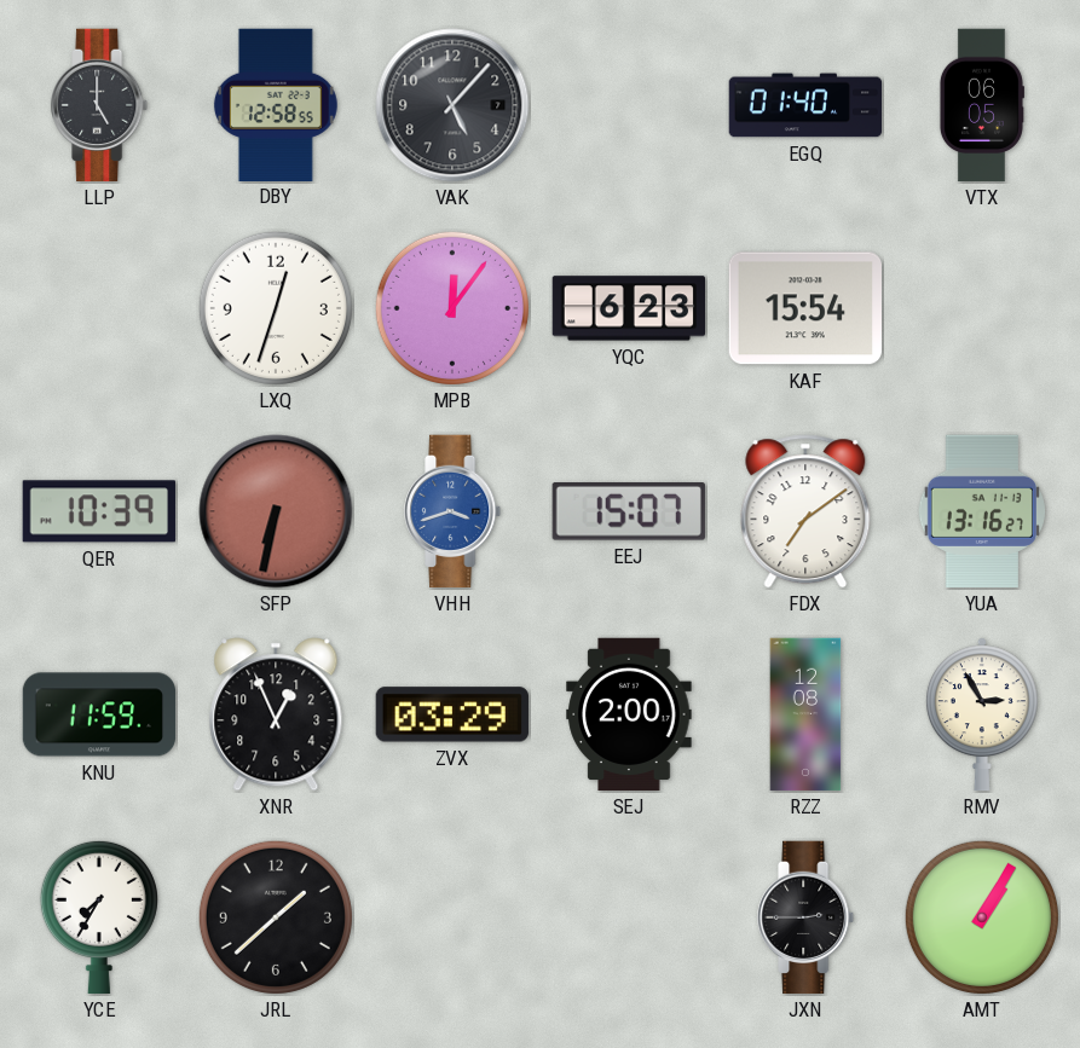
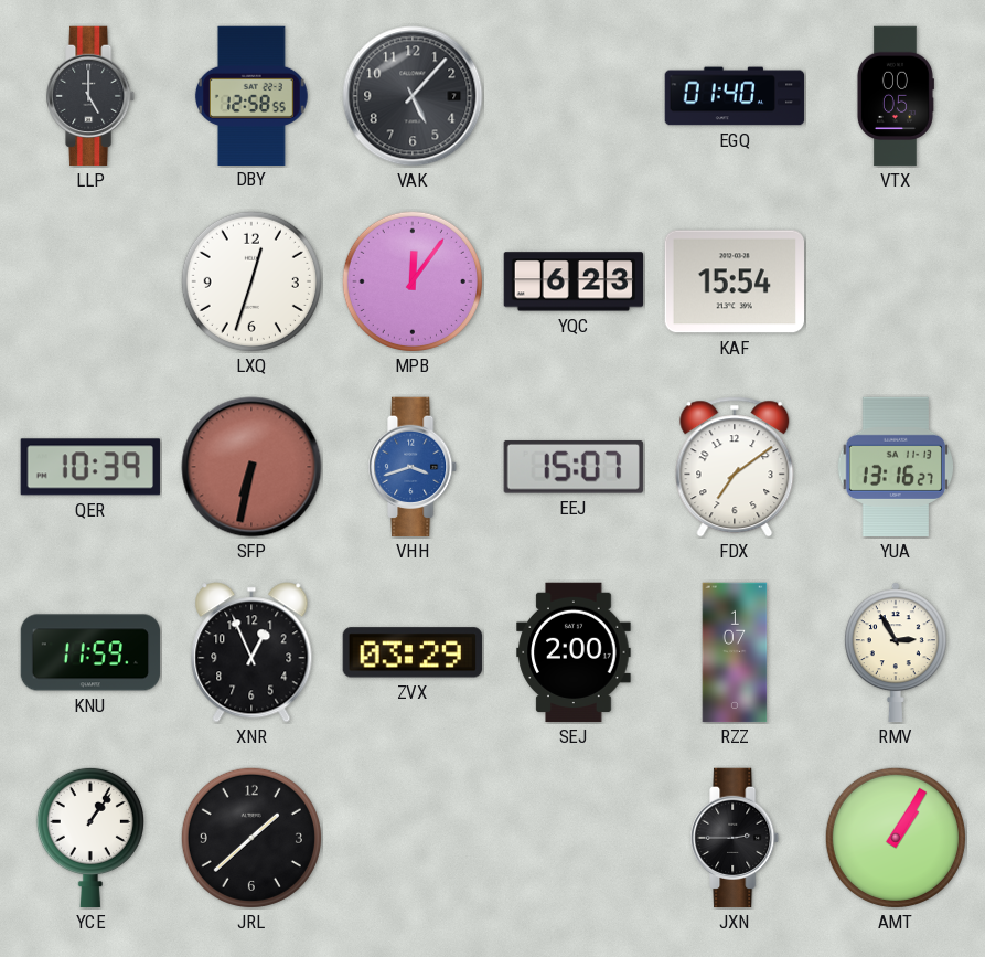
VTX: 06:05 -> 00:05 (895, 96)
RZZ: 12:08 -> 1:07 (735, 652)
YCE: 7:35 -> 1:06 (90, 838)
